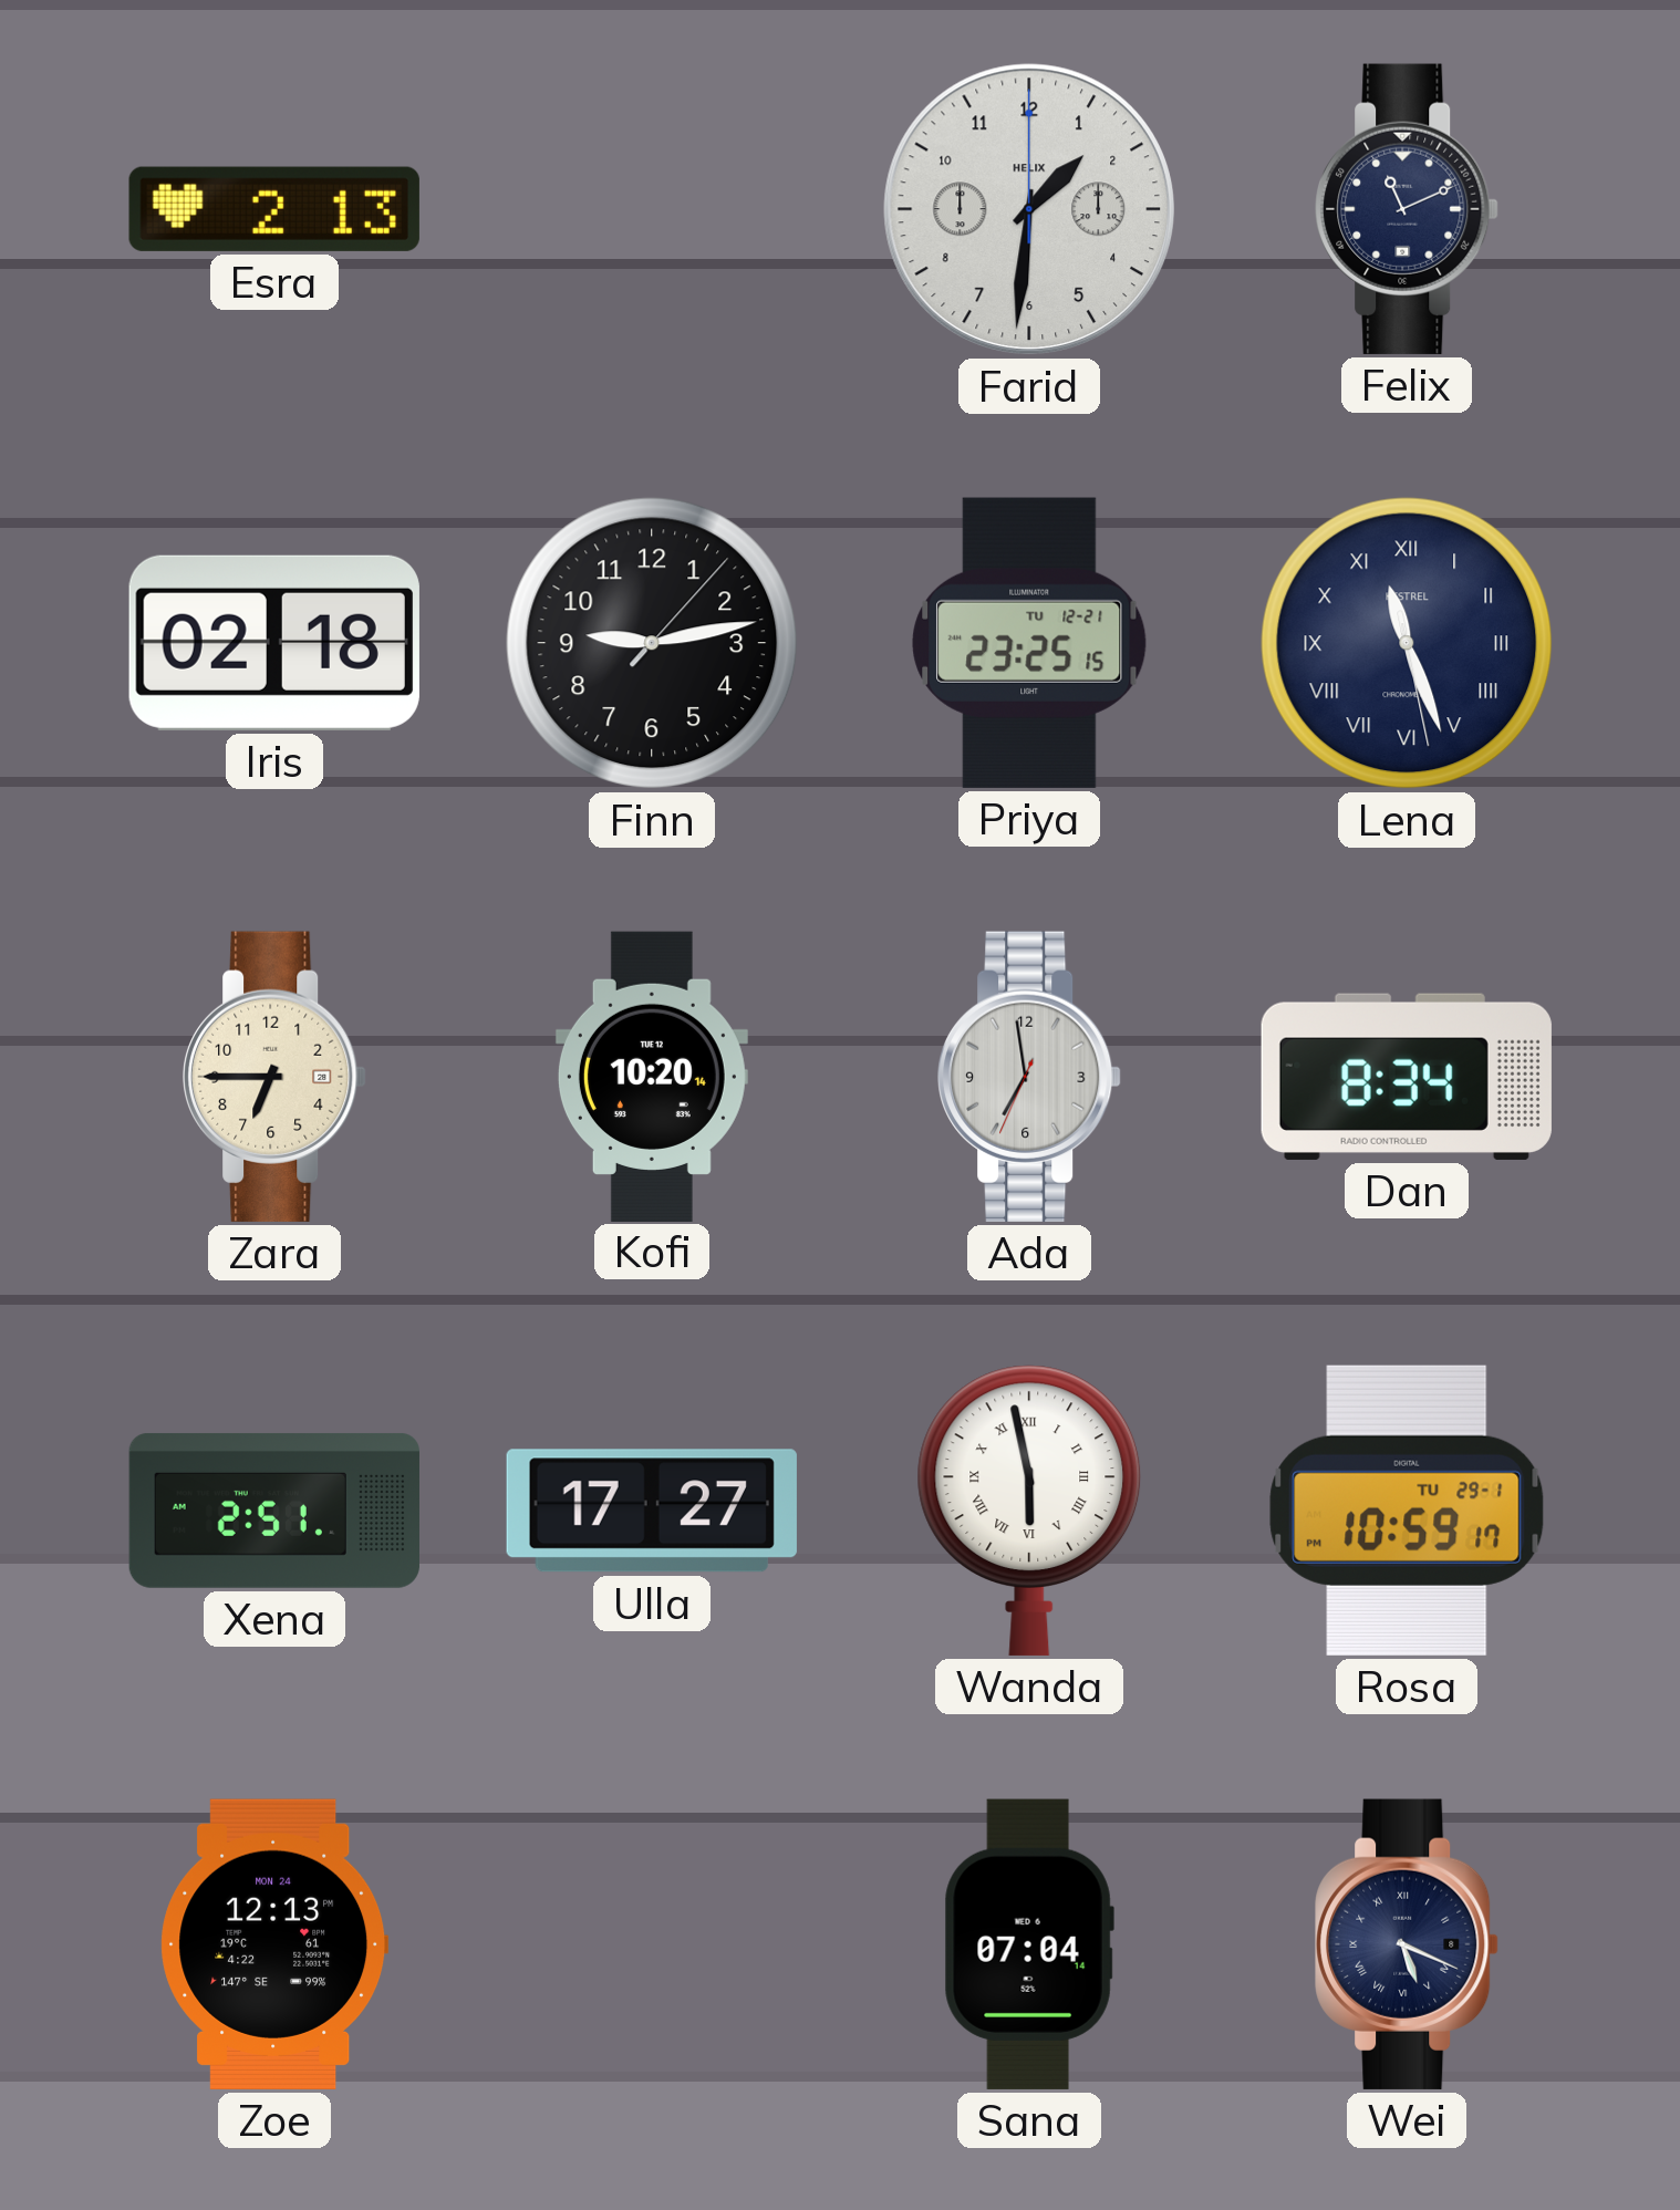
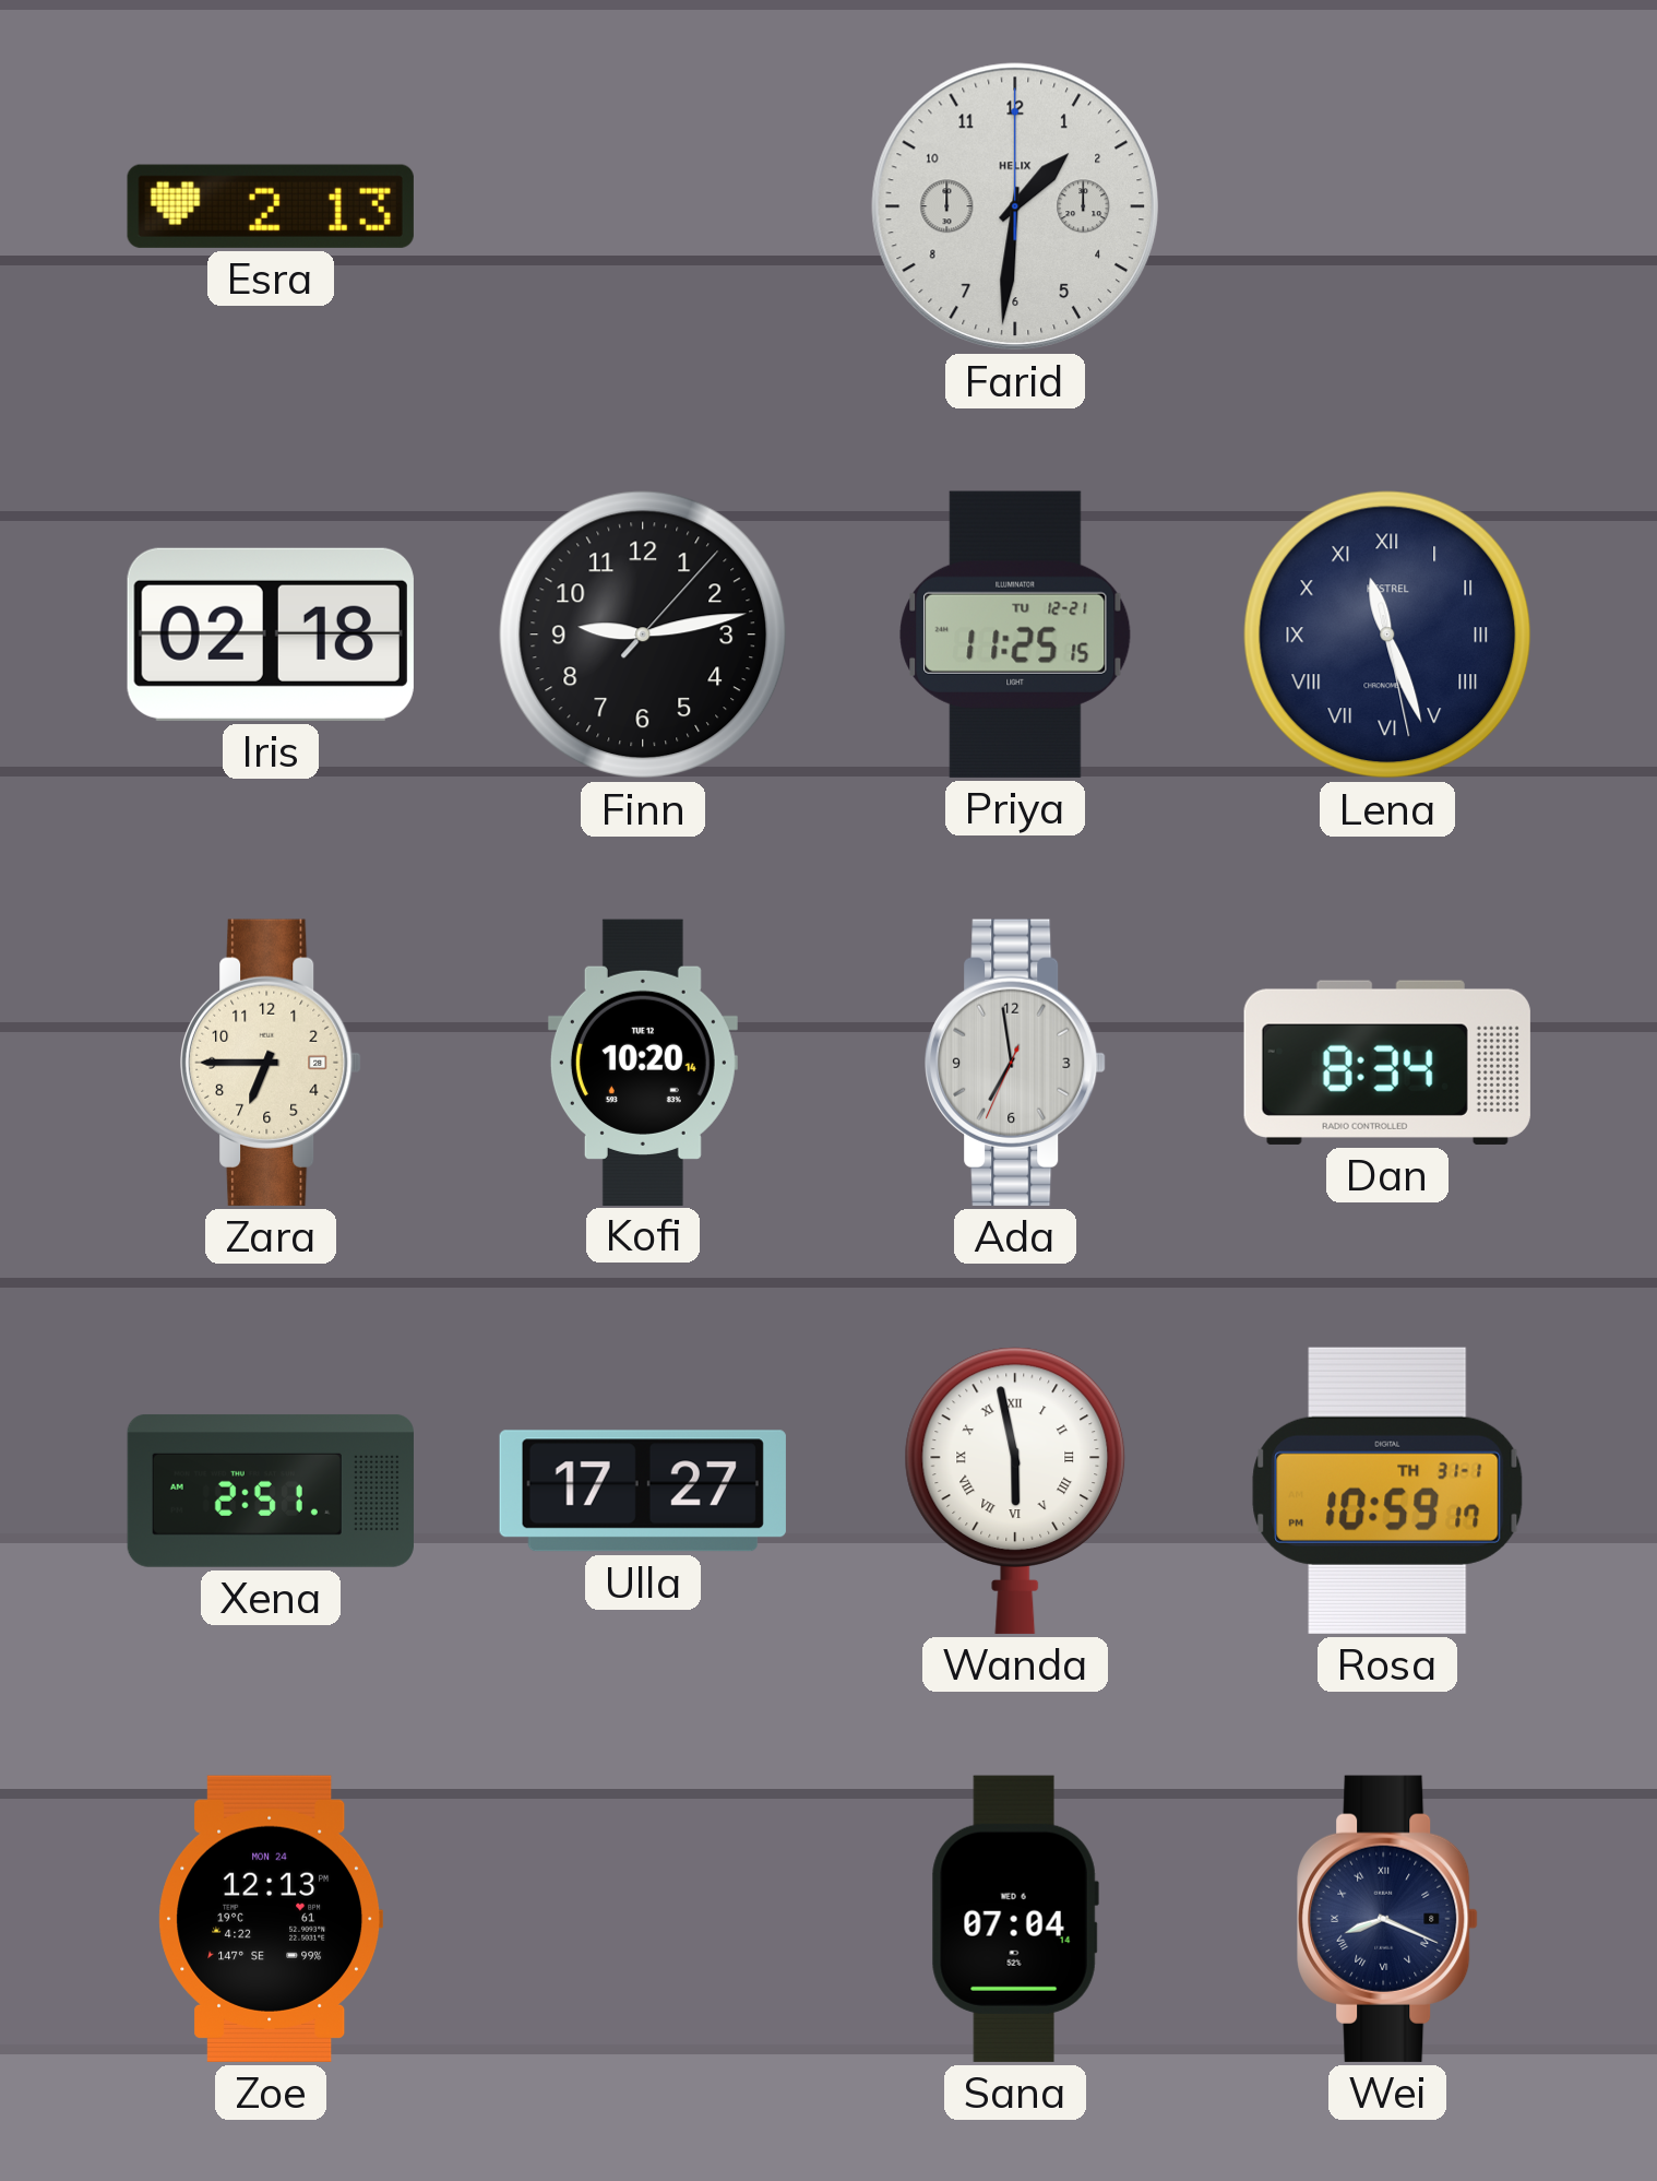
Felix: 11:11 -> none (1407, 209)
Priya: 23:25 -> 11:25 (1015, 635)
Rosa date: TU 29-1 -> TH 31-1 (1387, 1491)
Wei: 5:19 -> 8:19 (1387, 1919)
